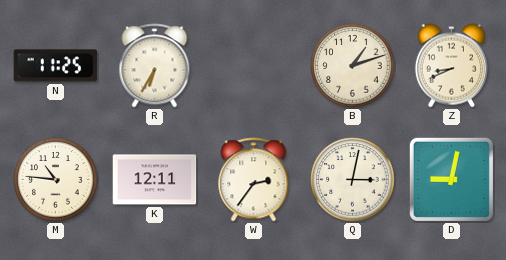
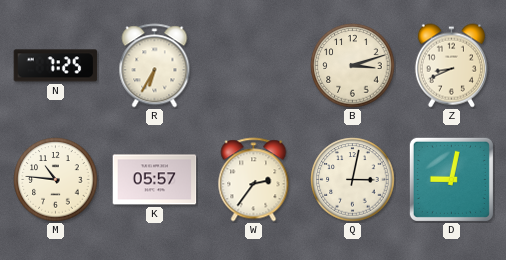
N: 11:25 -> 7:25 (56, 66)
B: 1:12 -> 3:12 (353, 66)
K: 12:11 -> 05:57 (155, 180)
